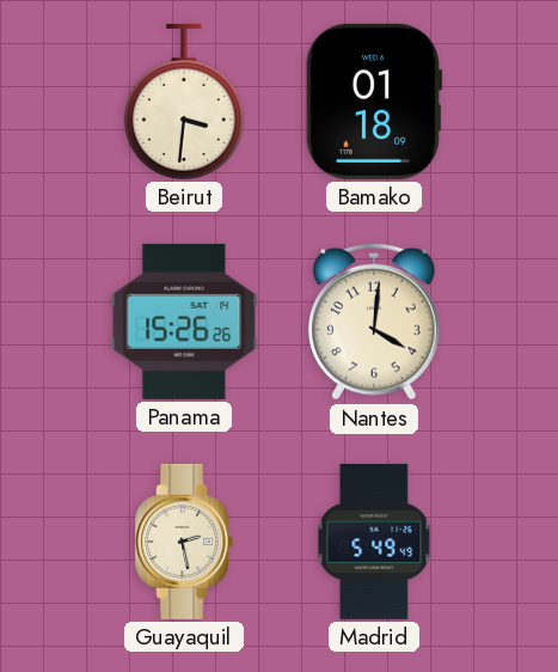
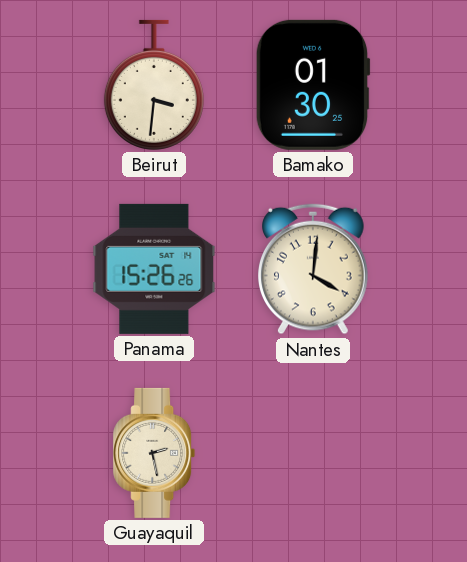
Bamako: 01:18 -> 01:30 (313, 85)
Madrid: 5:49 -> none (374, 542)
